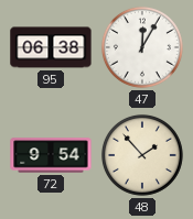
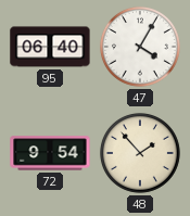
95: 06:38 -> 06:40 (50, 47)
47: 12:05 -> 4:05 (140, 47)
